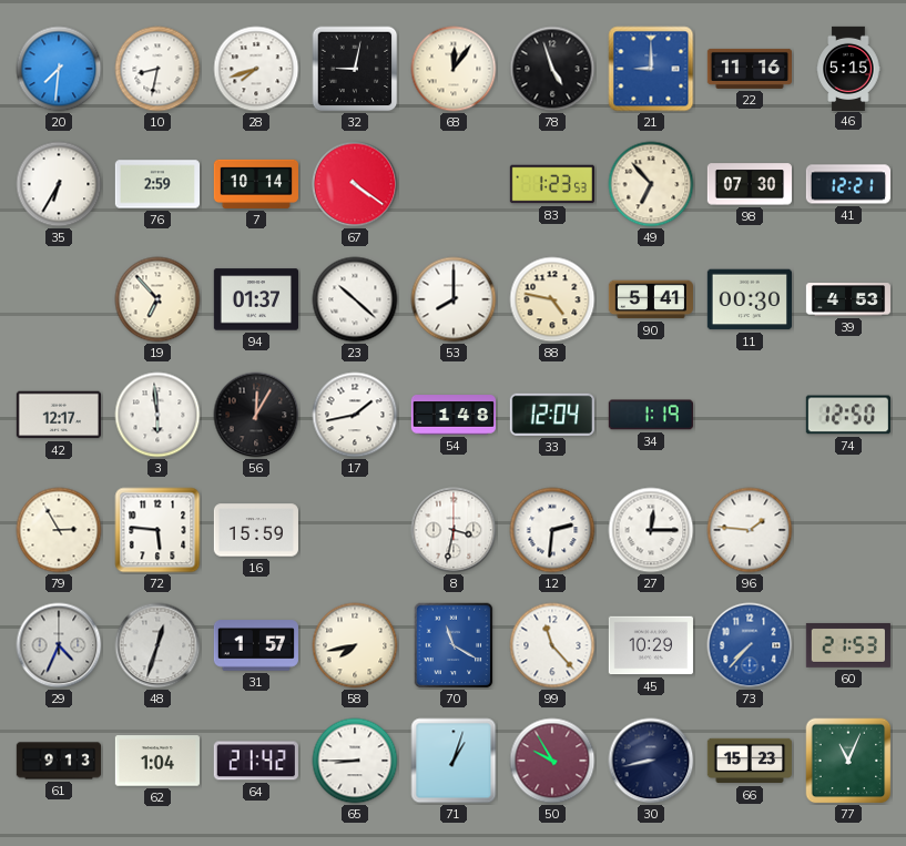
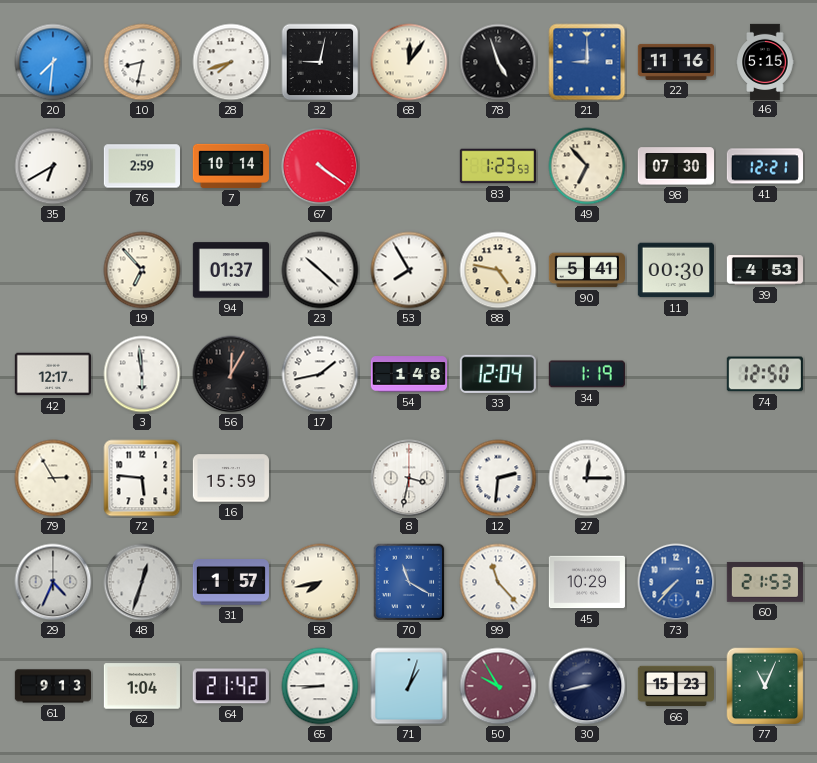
35: 6:35 -> 6:40 (53, 166)
53: 8:00 -> 7:55 (409, 270)
96: 1:46 -> none (750, 530)
